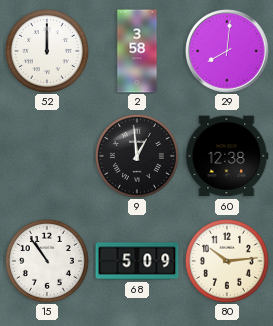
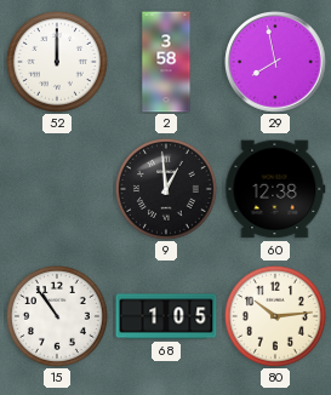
29: 8:01 -> 7:58 (275, 62)
68: 5:09 -> 1:05 (166, 316)
